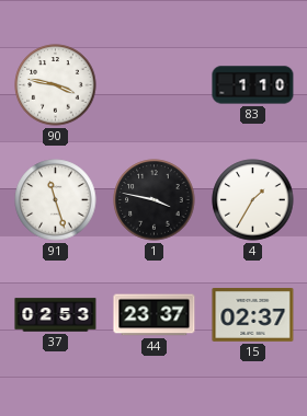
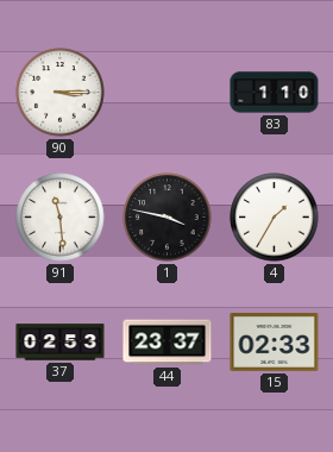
90: 3:47 -> 3:15 (61, 93)
91: 11:27 -> 11:29 (61, 218)
15: 02:37 -> 02:33 (275, 343)
